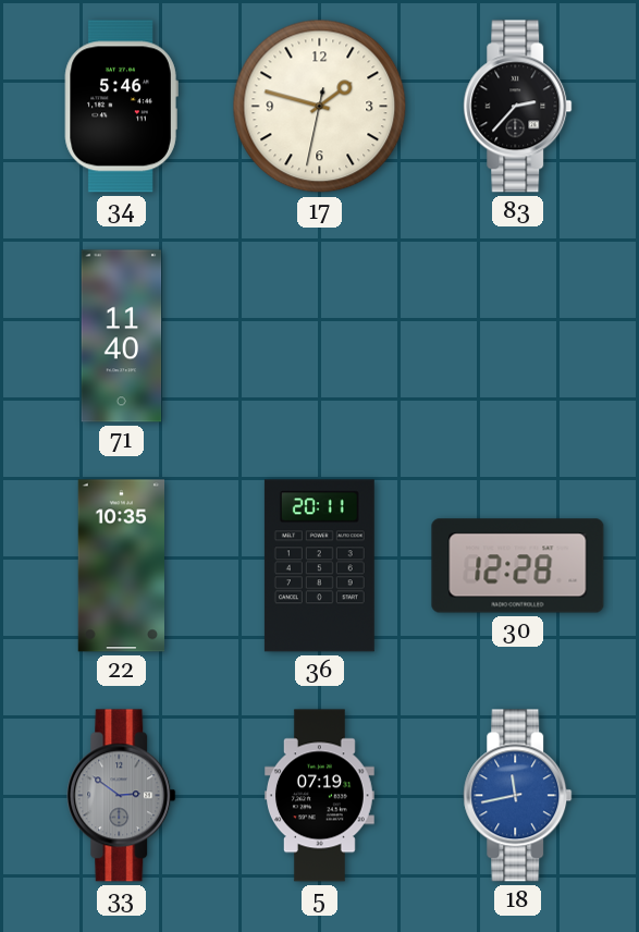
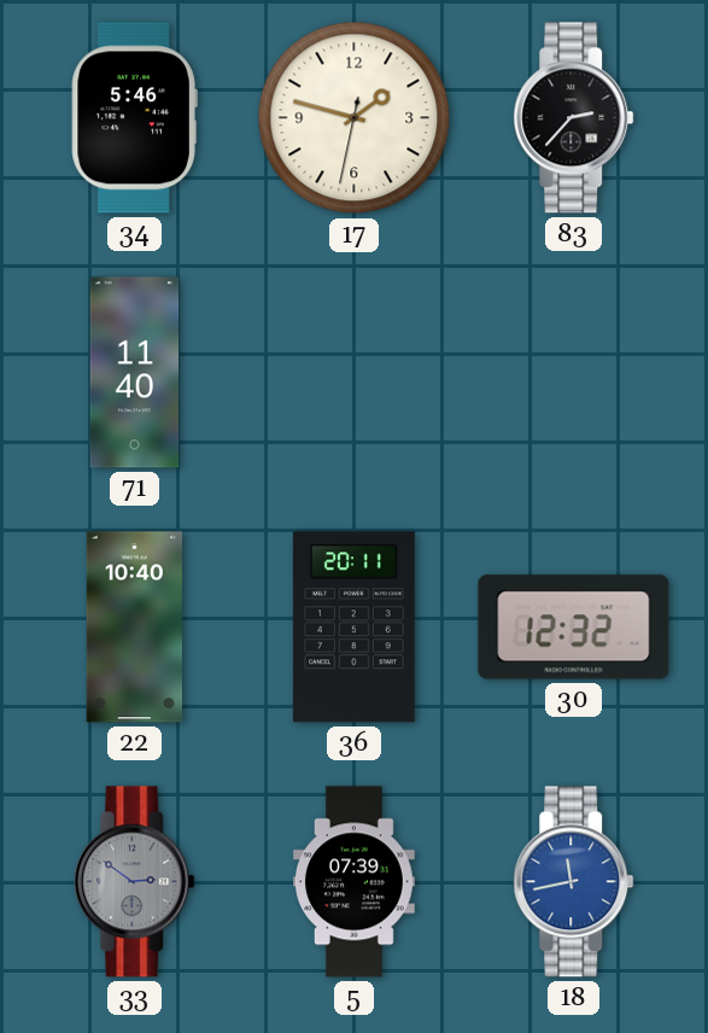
22: 10:35 -> 10:40 (134, 628)
30: 12:28 -> 12:32 (574, 628)
5: 07:19 -> 07:39 (355, 882)
